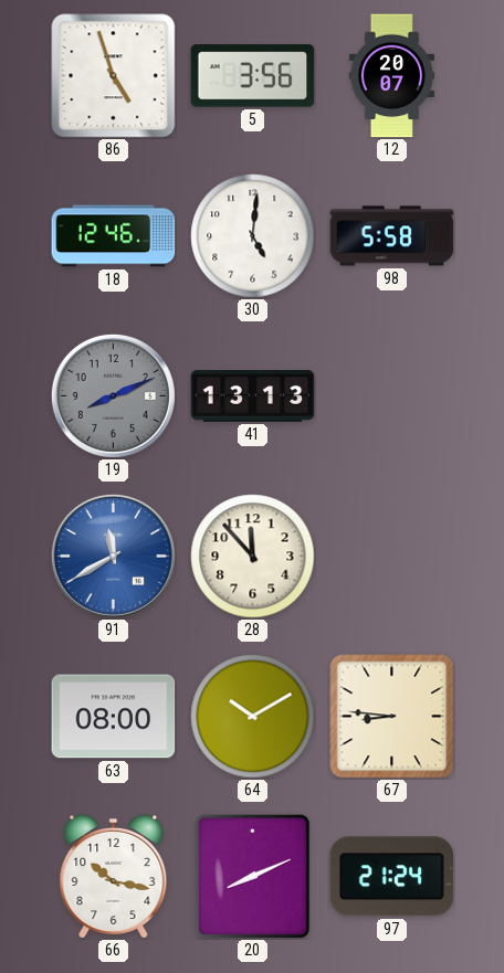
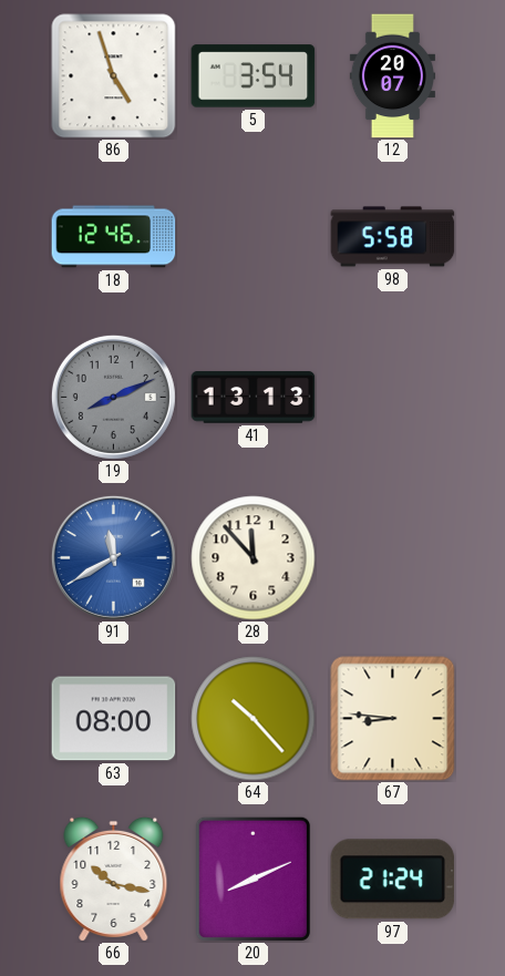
5: 3:56 -> 3:54 (254, 76)
30: 5:01 -> none (253, 236)
64: 10:10 -> 10:23 (254, 719)
